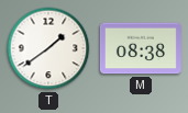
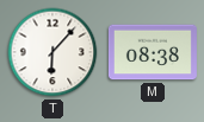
T: 1:39 -> 6:07 (52, 52)
